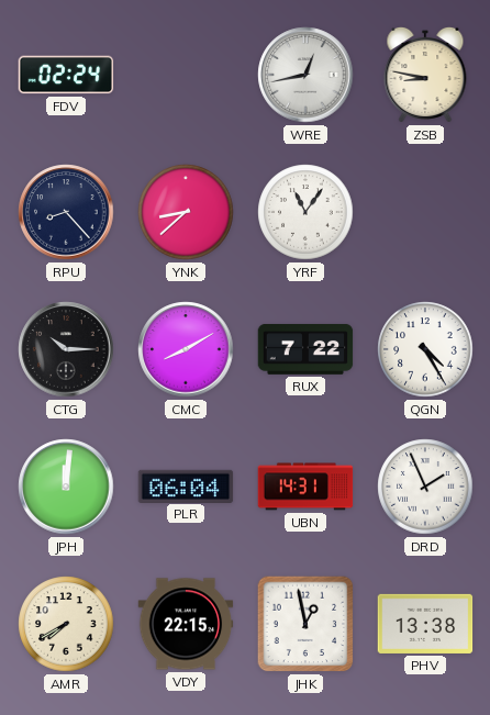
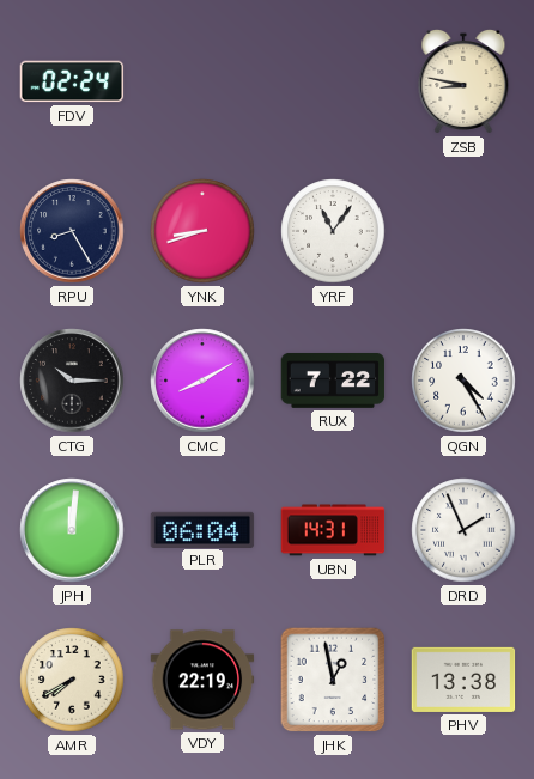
WRE: 12:43 -> none (305, 75)
RPU: 8:23 -> 8:25 (72, 231)
YNK: 8:38 -> 8:42 (202, 231)
VDY: 22:15 -> 22:19 (202, 680)
